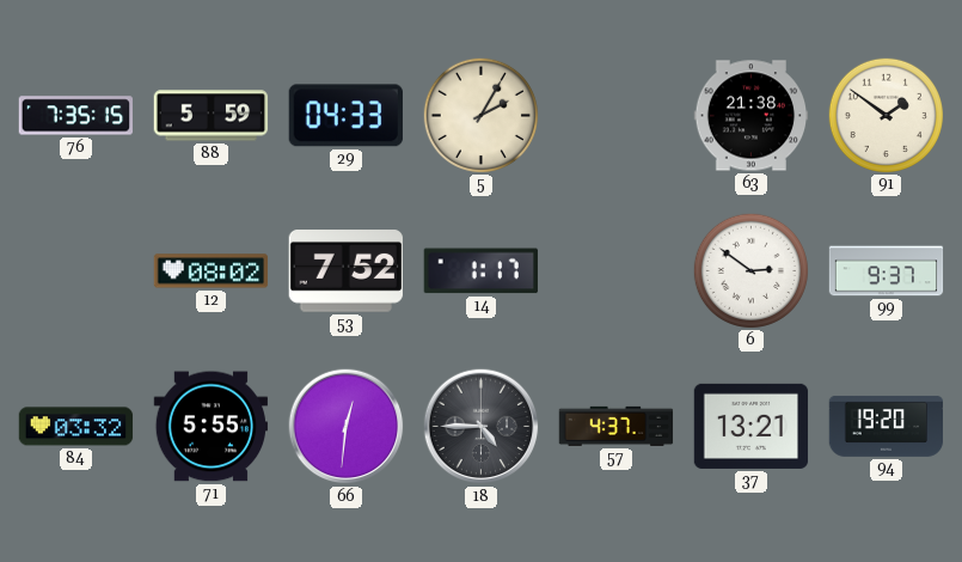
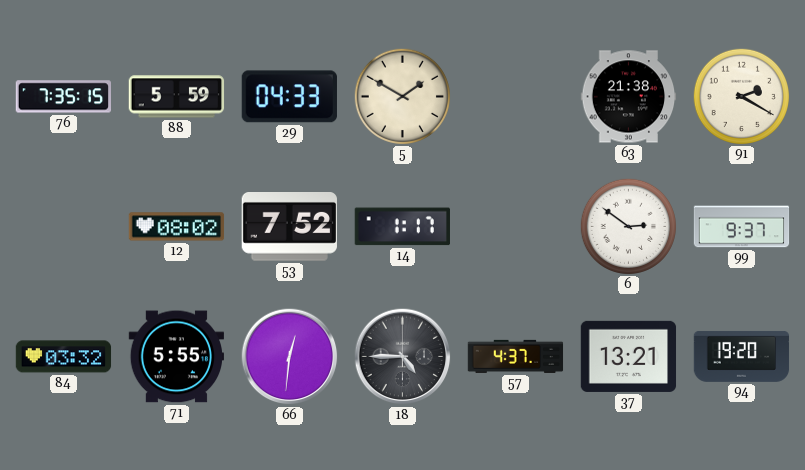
5: 2:05 -> 1:50 (402, 96)
91: 1:51 -> 2:20 (741, 96)
